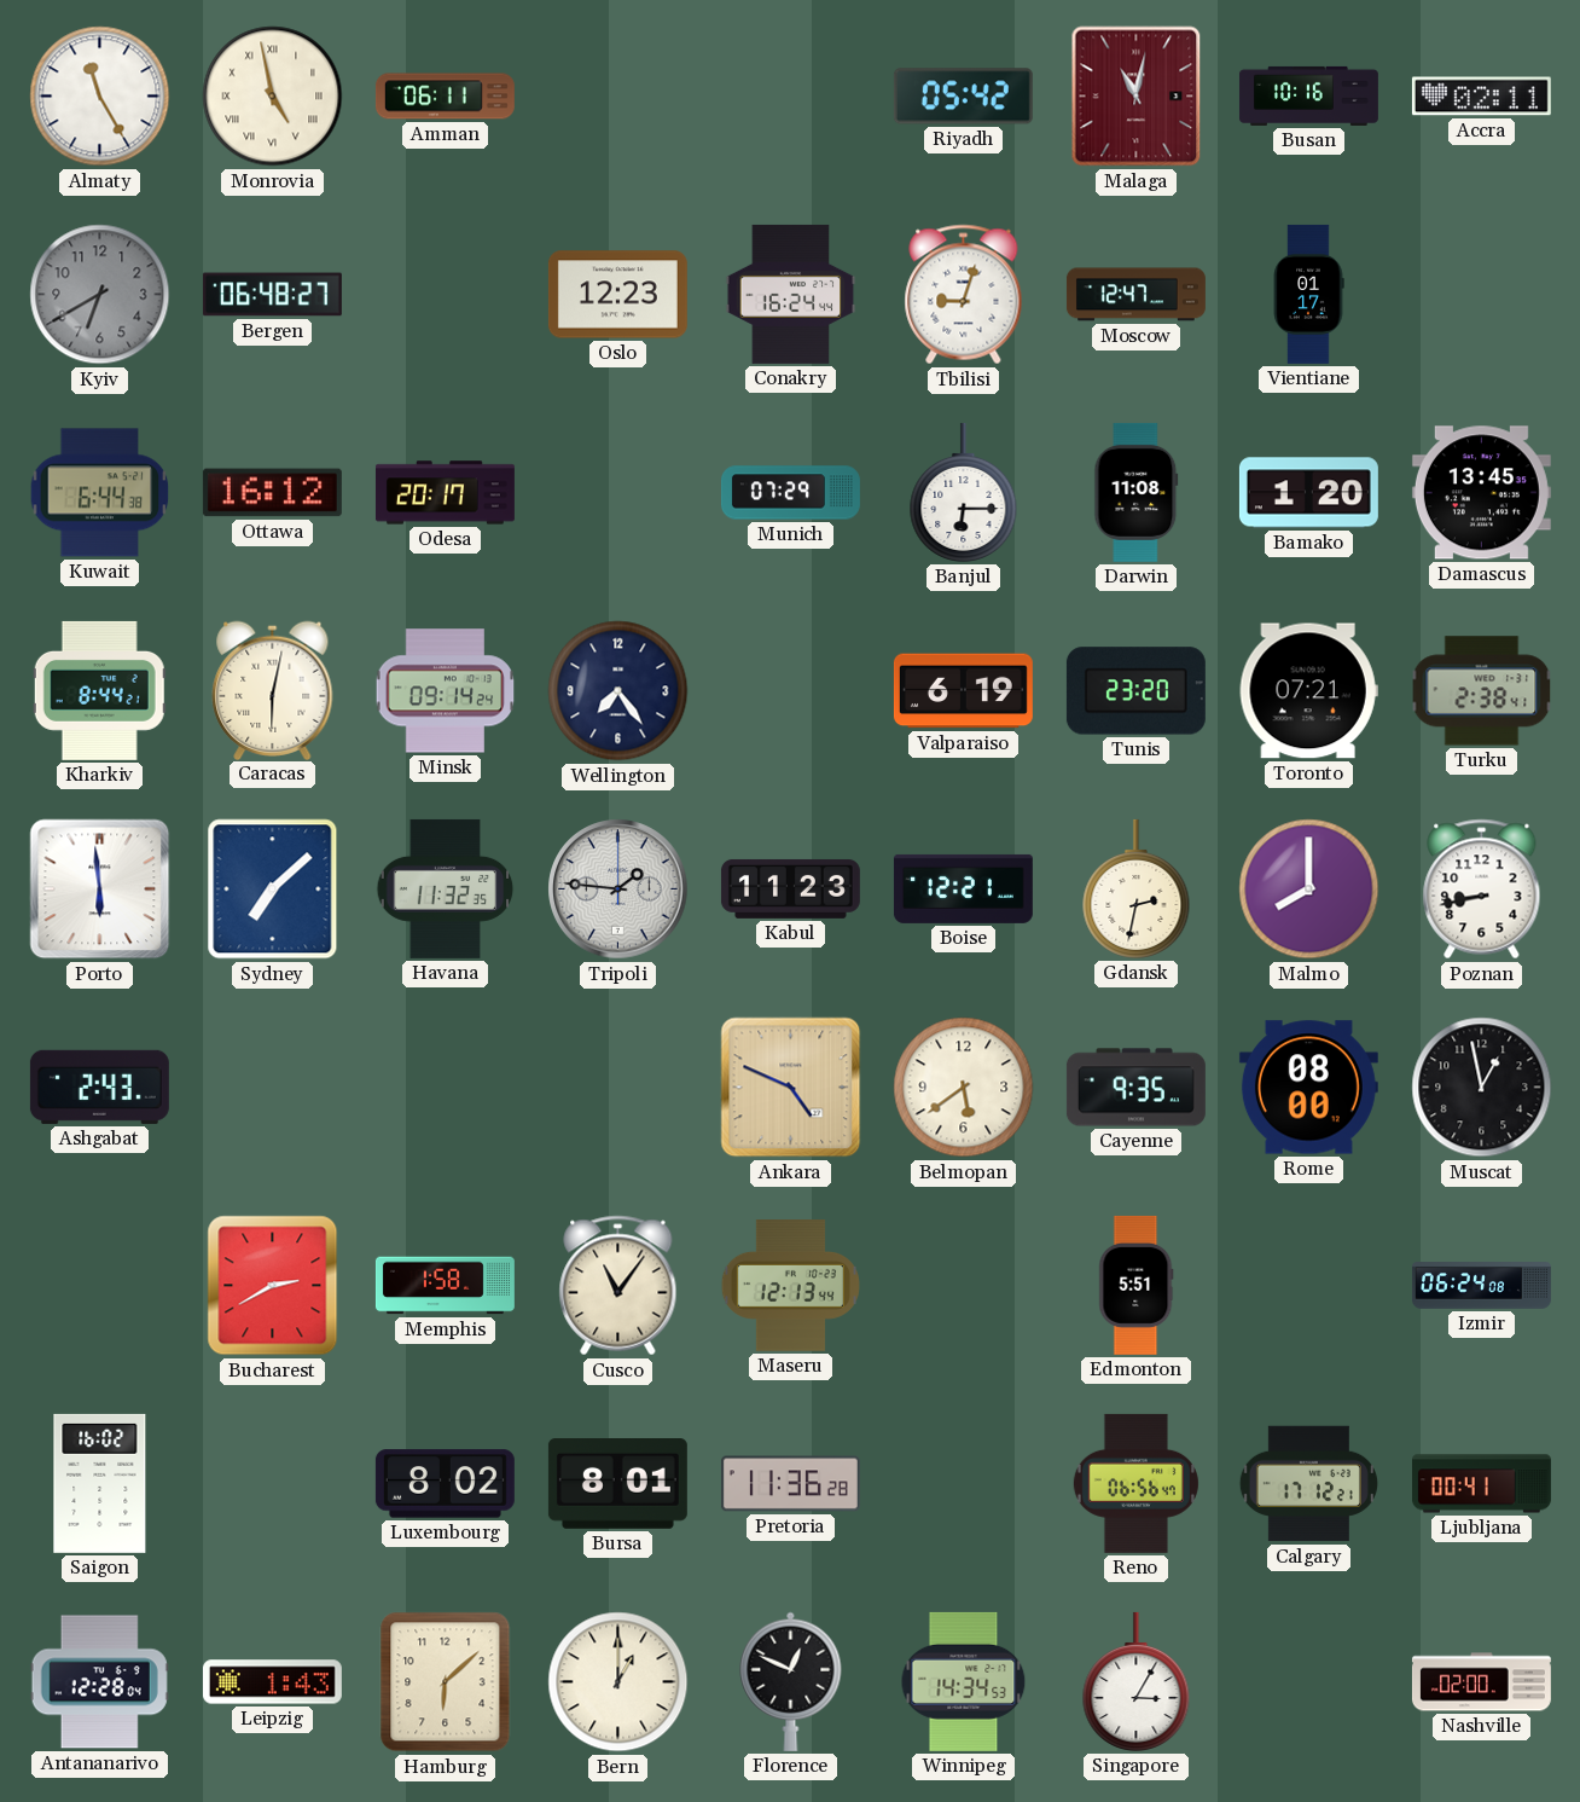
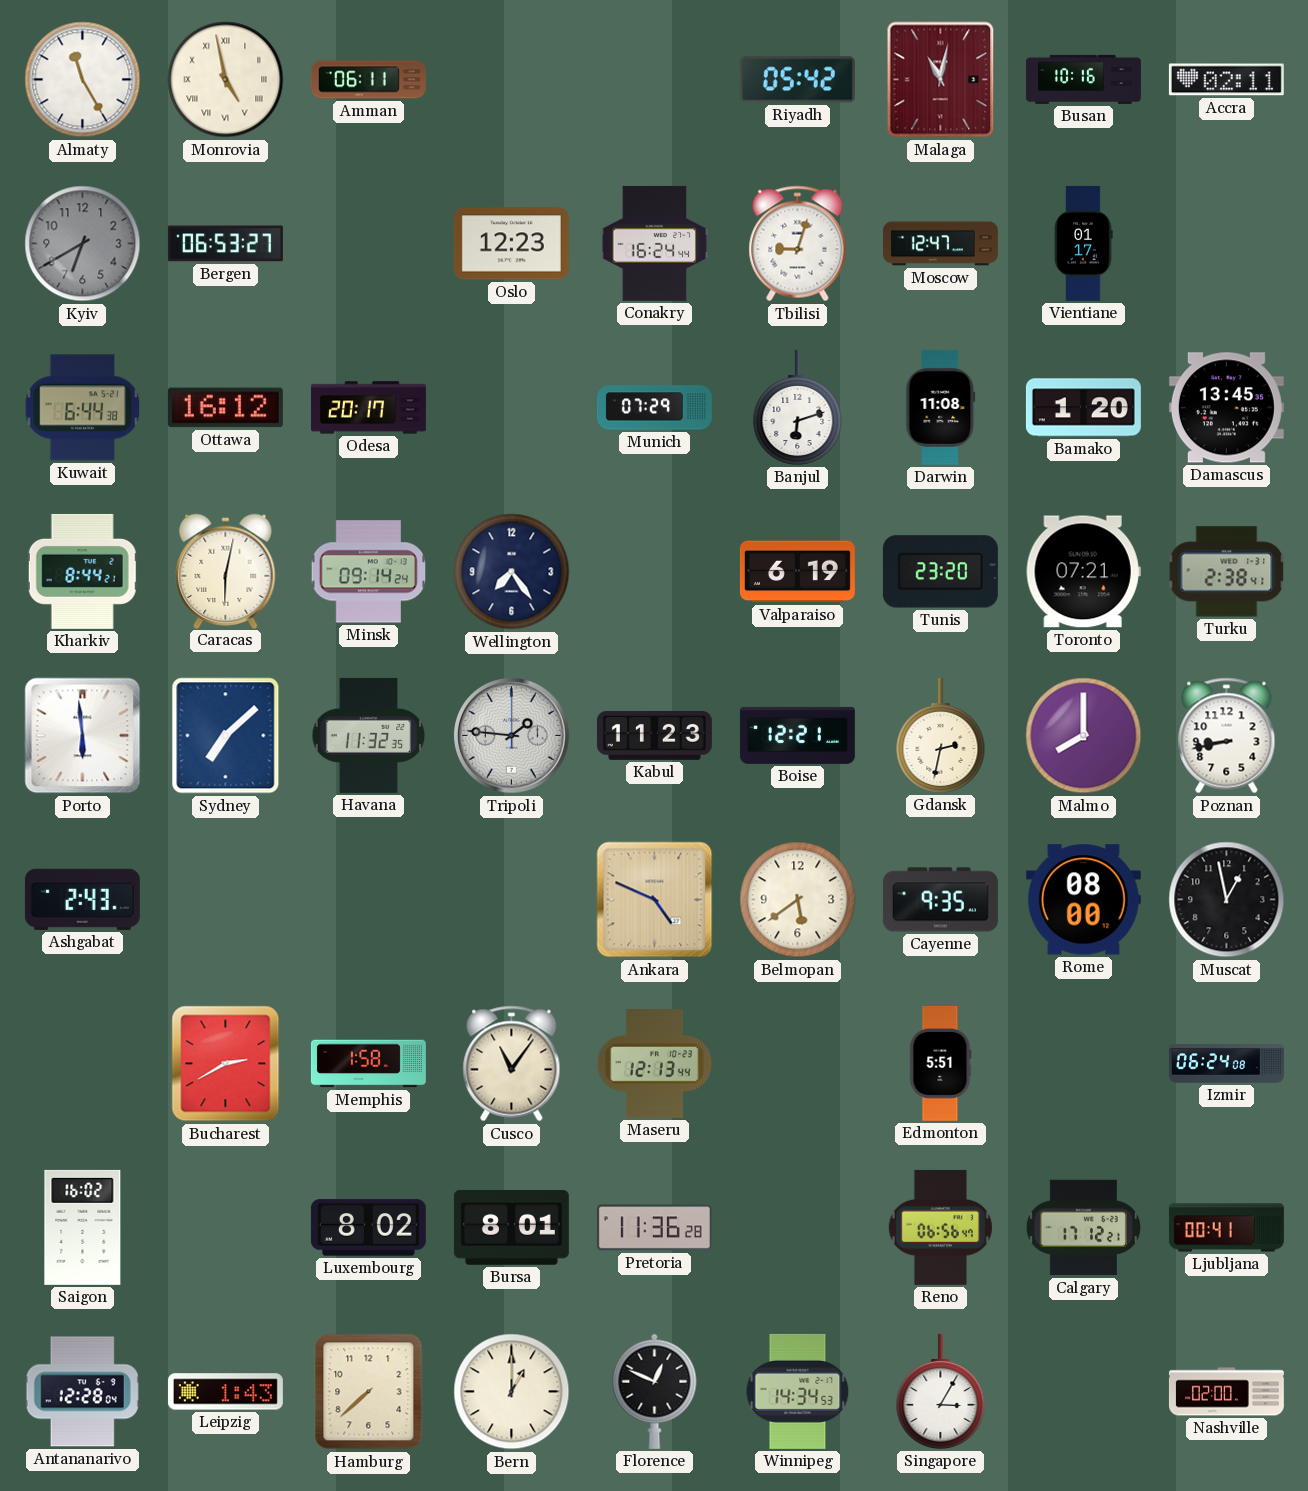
Bergen: 06:48 -> 06:53 (225, 244)
Banjul: 6:15 -> 6:12 (798, 407)
Hamburg: 6:08 -> 7:38 (369, 1392)
